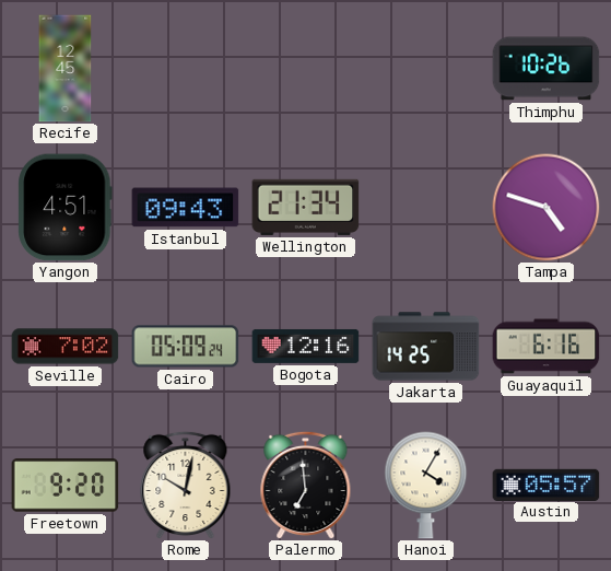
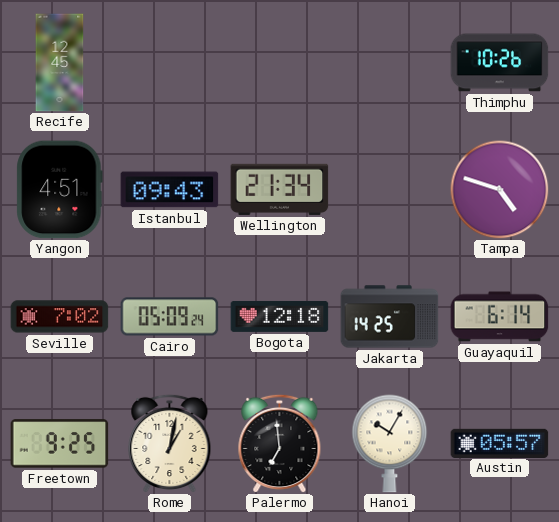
Bogota: 12:16 -> 12:18 (280, 316)
Guayaquil: 6:16 -> 6:14 (500, 317)
Freetown: 9:20 -> 9:25 (60, 444)
Rome: 10:02 -> 1:02 (170, 443)
Hanoi: 4:05 -> 10:05 (390, 444)
